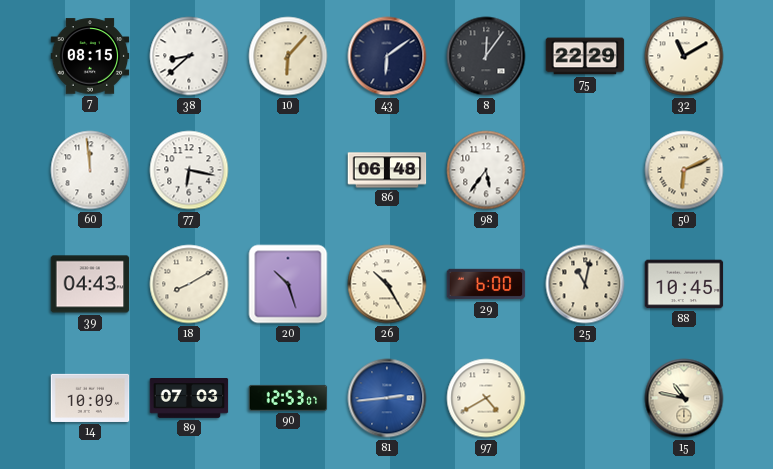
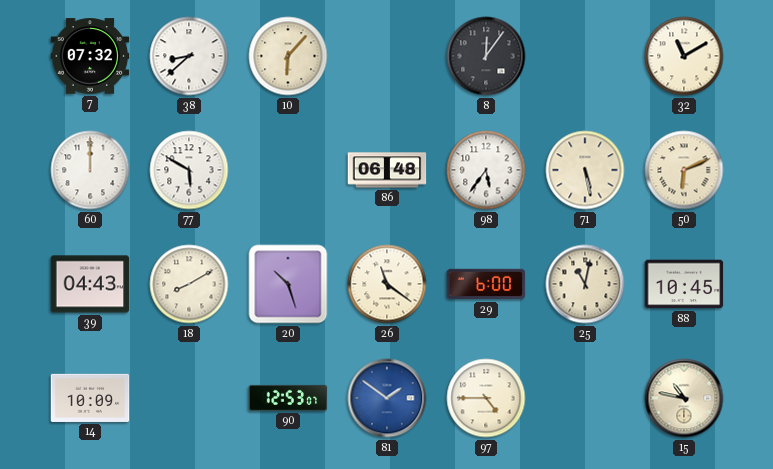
7: 08:15 -> 07:32 (90, 56)
43: 6:09 -> none (387, 56)
75: 22:29 -> none (585, 56)
60: 11:59 -> 12:00 (90, 170)
77: 6:17 -> 5:50 (189, 170)
71: none -> 5:28 (585, 170)
26: 10:25 -> 11:21 (387, 284)
89: 07:03 -> none (189, 399)
81: 2:44 -> 1:51 (387, 398)
97: 4:40 -> 4:45 (486, 398)
